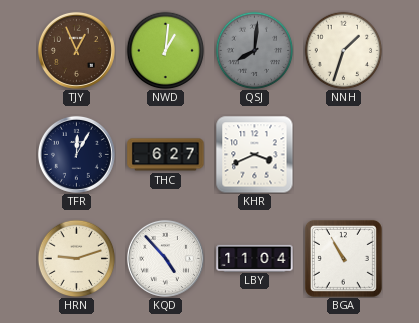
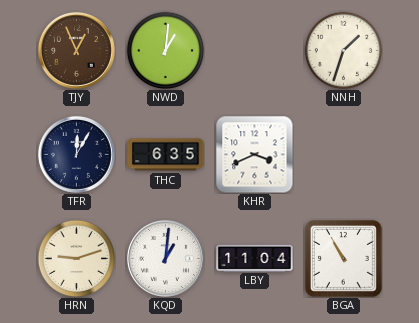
QSJ: 8:01 -> none (254, 50)
THC: 6:27 -> 6:35 (166, 155)
KQD: 4:53 -> 1:01 (165, 258)
